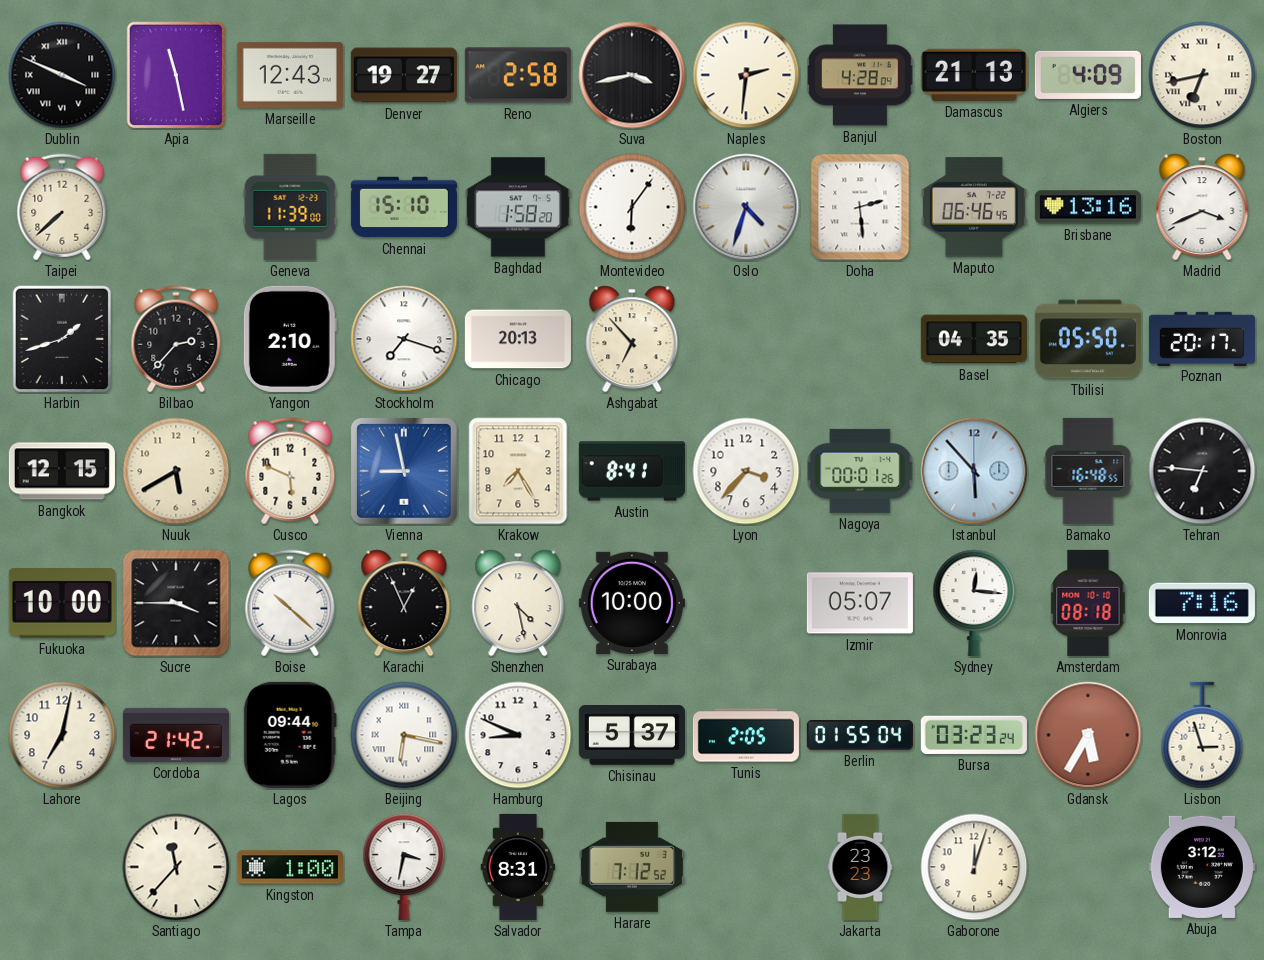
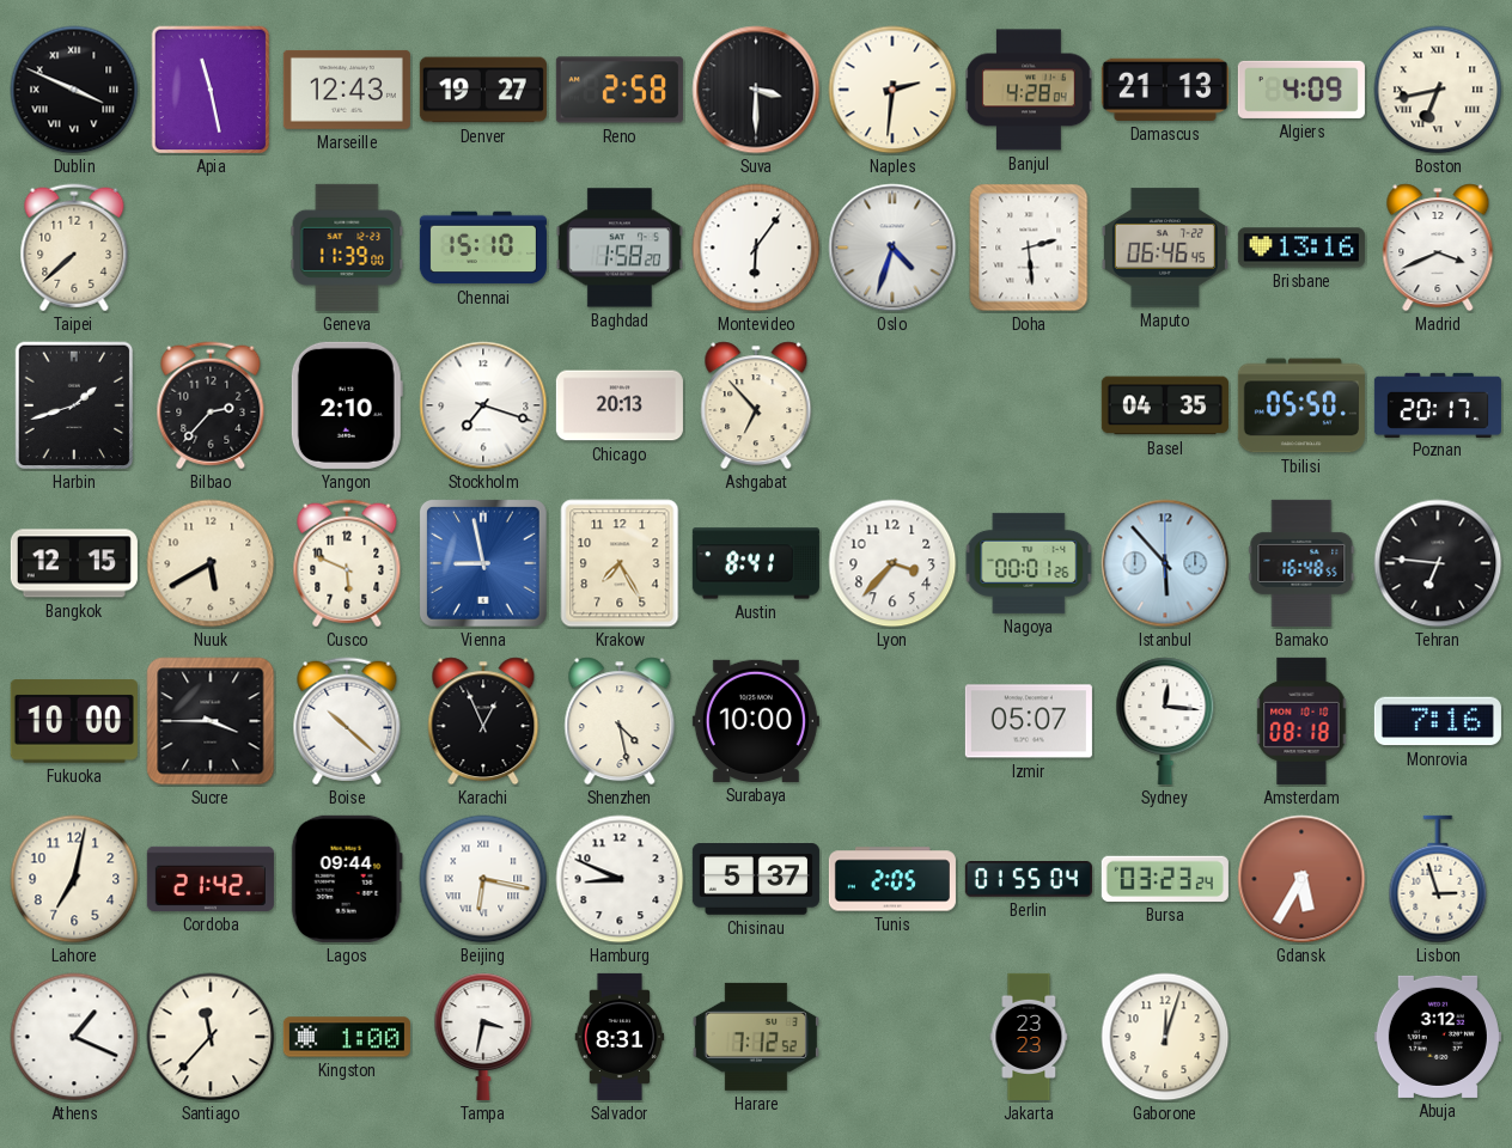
Suva: 3:43 -> 3:30 (756, 90)
Athens: none -> 1:19 (74, 1037)
